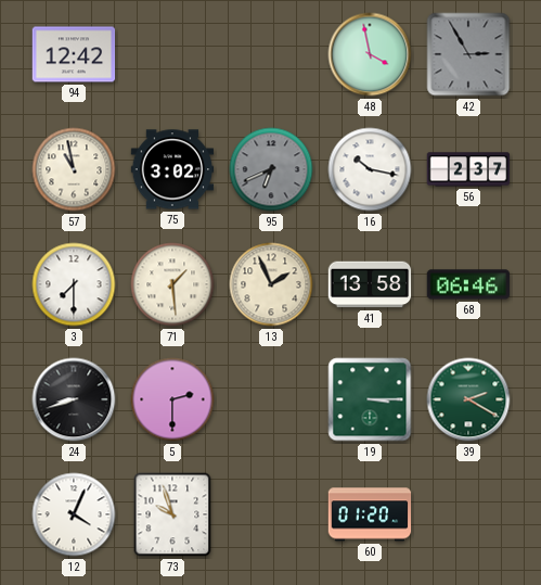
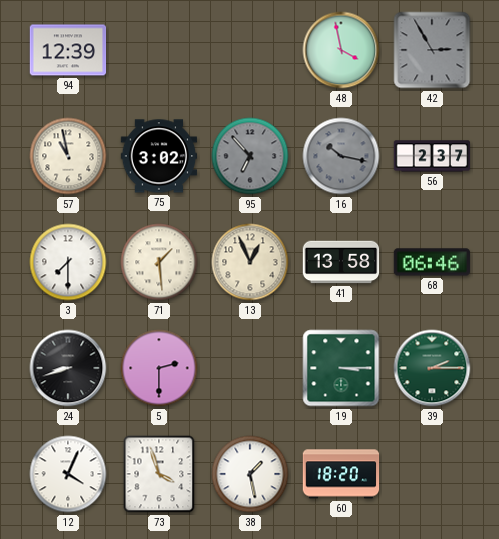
94: 12:42 -> 12:39 (68, 50)
95: 6:41 -> 6:53 (250, 156)
16 dial: white -> grey (341, 156)
13: 1:56 -> 12:56 (250, 262)
39: 2:20 -> 2:15 (432, 368)
73: 9:57 -> 3:57 (159, 474)
38: none -> 1:28 (250, 474)
60: 01:20 -> 18:20 (341, 474)
